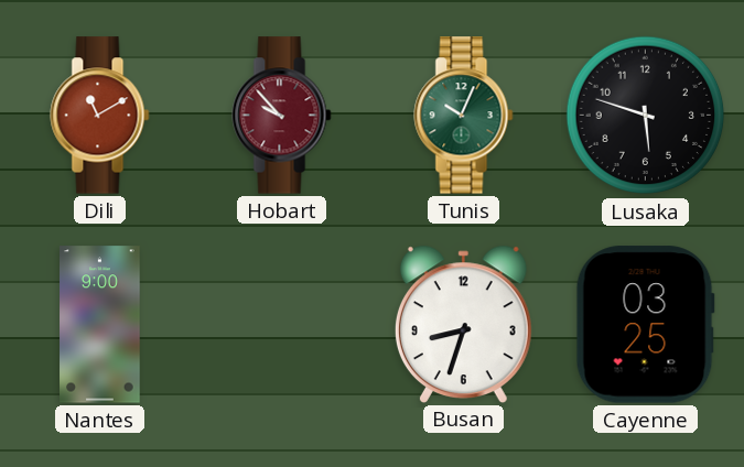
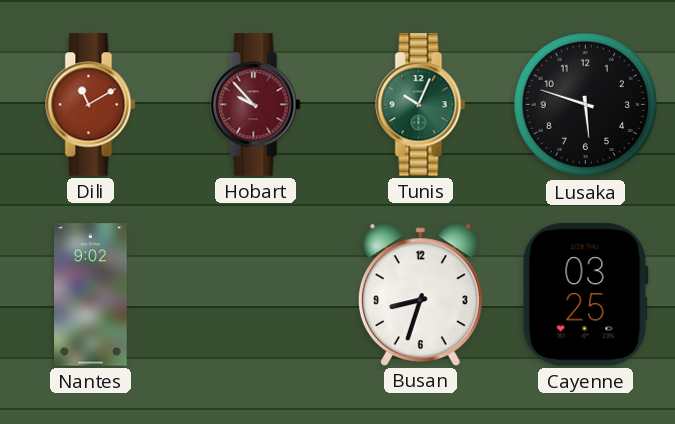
Nantes: 9:00 -> 9:02 (91, 295)
